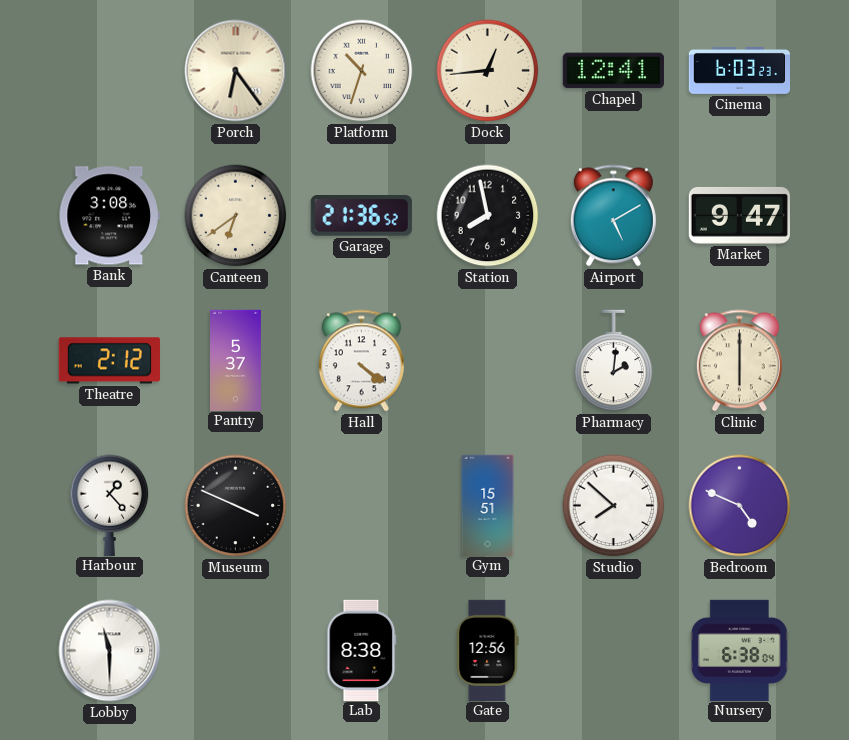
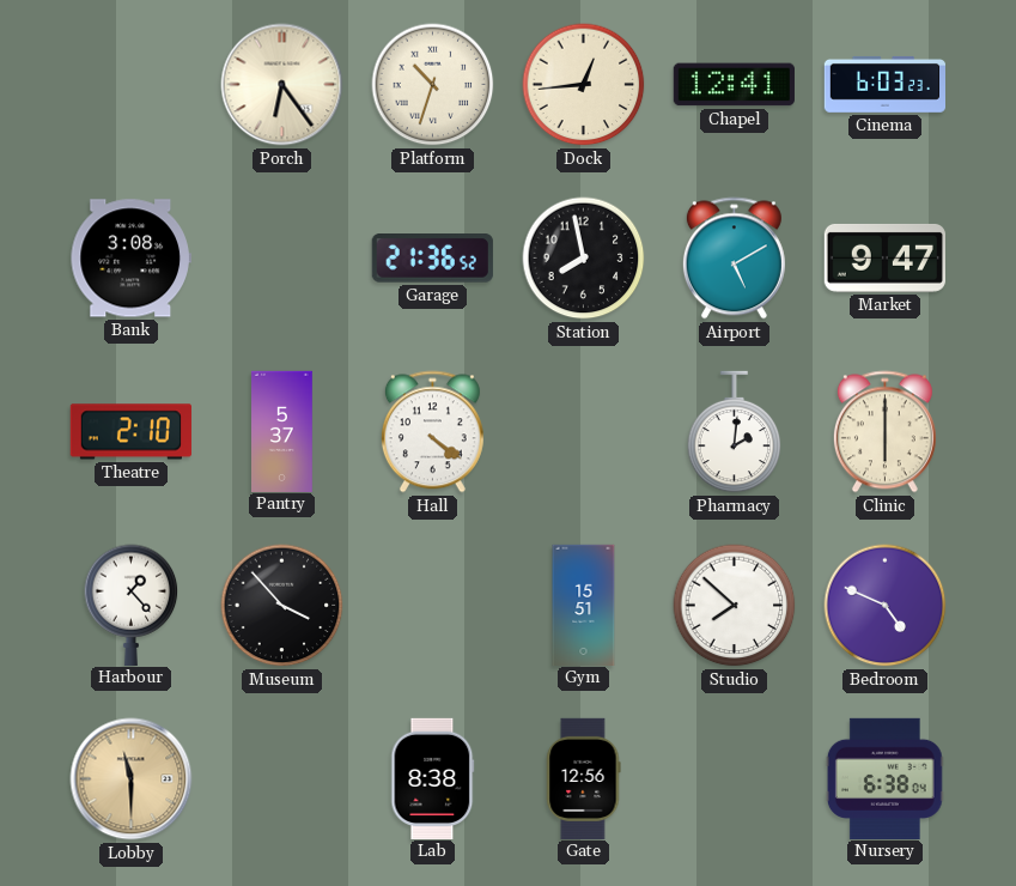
Canteen: 6:39 -> none (236, 216)
Theatre: 2:12 -> 2:10 (130, 432)
Museum: 3:49 -> 3:53 (282, 606)
Lobby dial: white -> champagne (132, 779)
